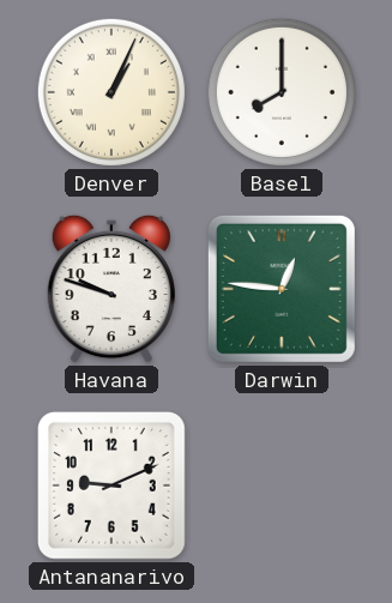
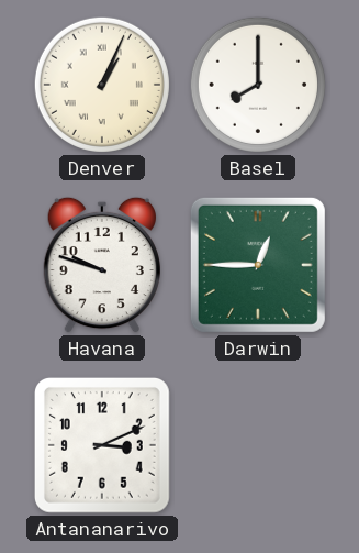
Darwin: 12:46 -> 12:45 (258, 265)
Antananarivo: 9:11 -> 3:11 (102, 445)
